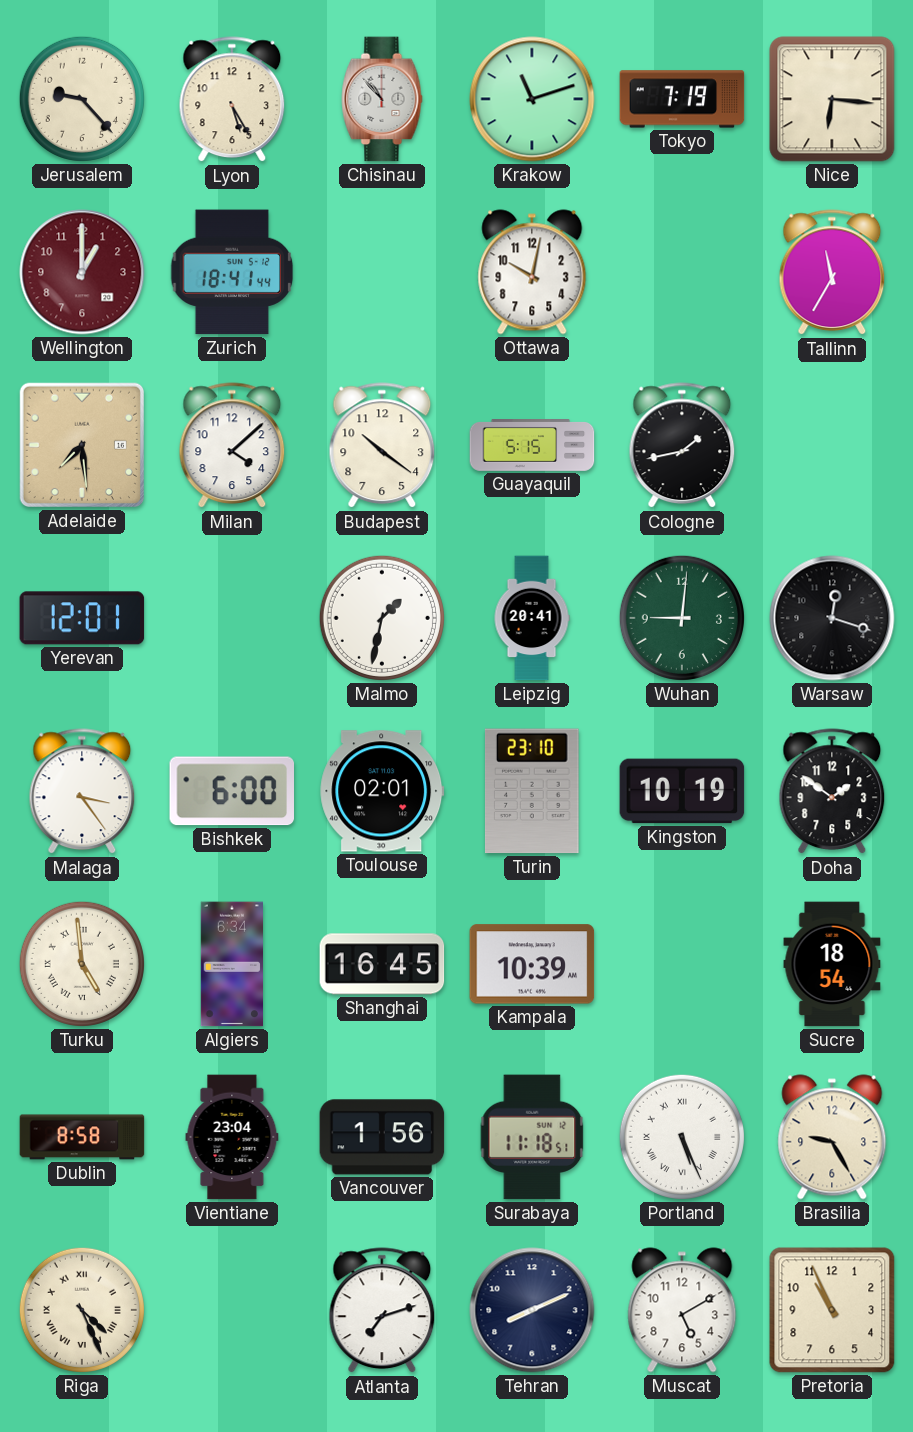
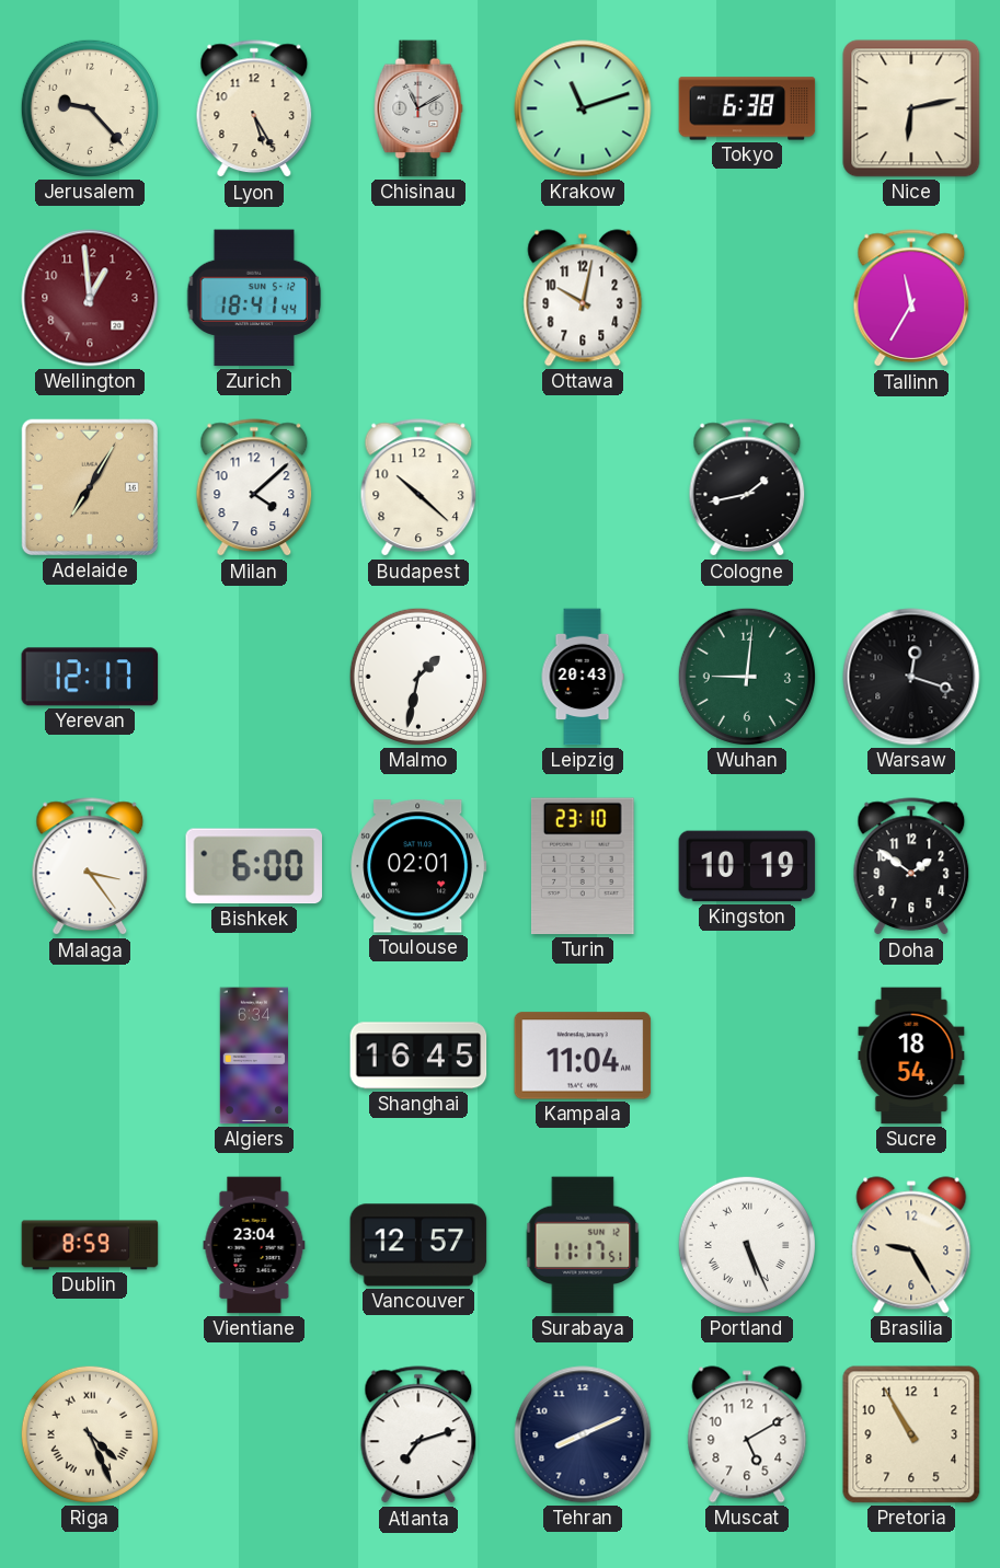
Chisinau: 10:53 -> 11:10 (418, 108)
Tokyo: 7:19 -> 6:38 (747, 108)
Nice: 6:16 -> 6:13 (911, 108)
Wellington: 1:00 -> 12:59 (90, 298)
Adelaide: 7:29 -> 7:05 (90, 487)
Budapest: 10:21 -> 10:22 (418, 488)
Guayaquil: 5:15 -> none (532, 446)
Yerevan: 12:01 -> 12:17 (90, 677)
Leipzig: 20:41 -> 20:43 (583, 677)
Turku: 4:59 -> none (82, 964)
Kampala: 10:39 -> 11:04 (583, 1056)
Dublin: 8:58 -> 8:59 (90, 1245)
Vancouver: 1:56 -> 12:57 (418, 1245)
Surabaya: 11:18 -> 11:17 (583, 1245)
Pretoria: 10:56 -> 10:55 (911, 1434)
